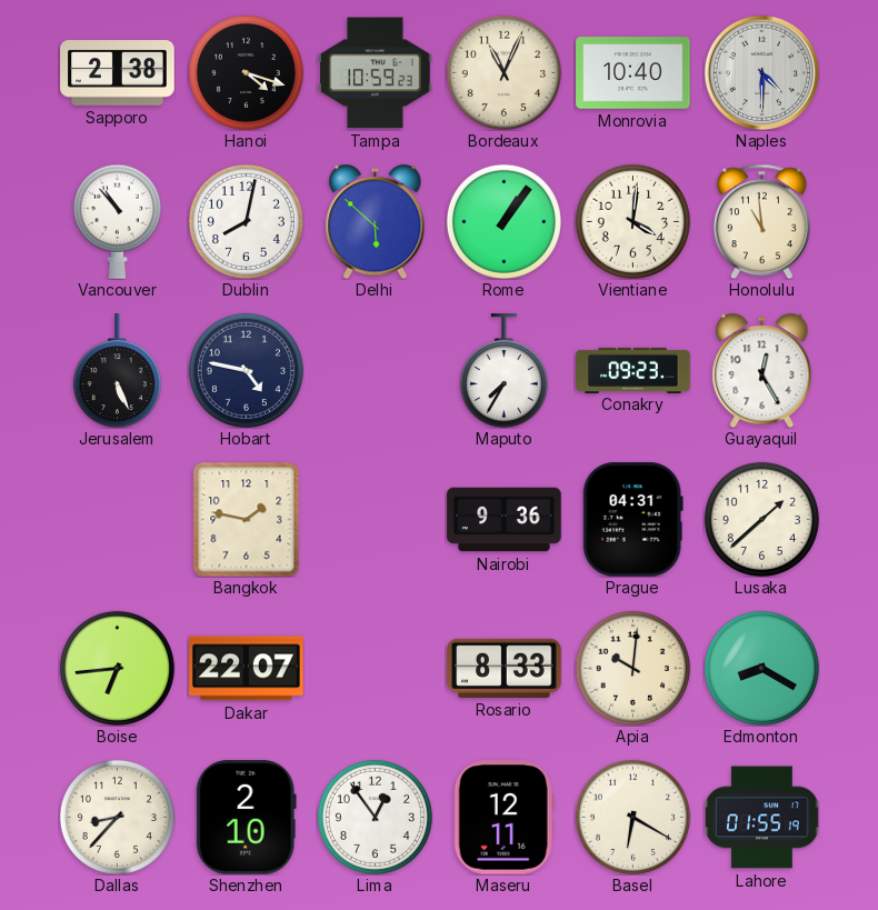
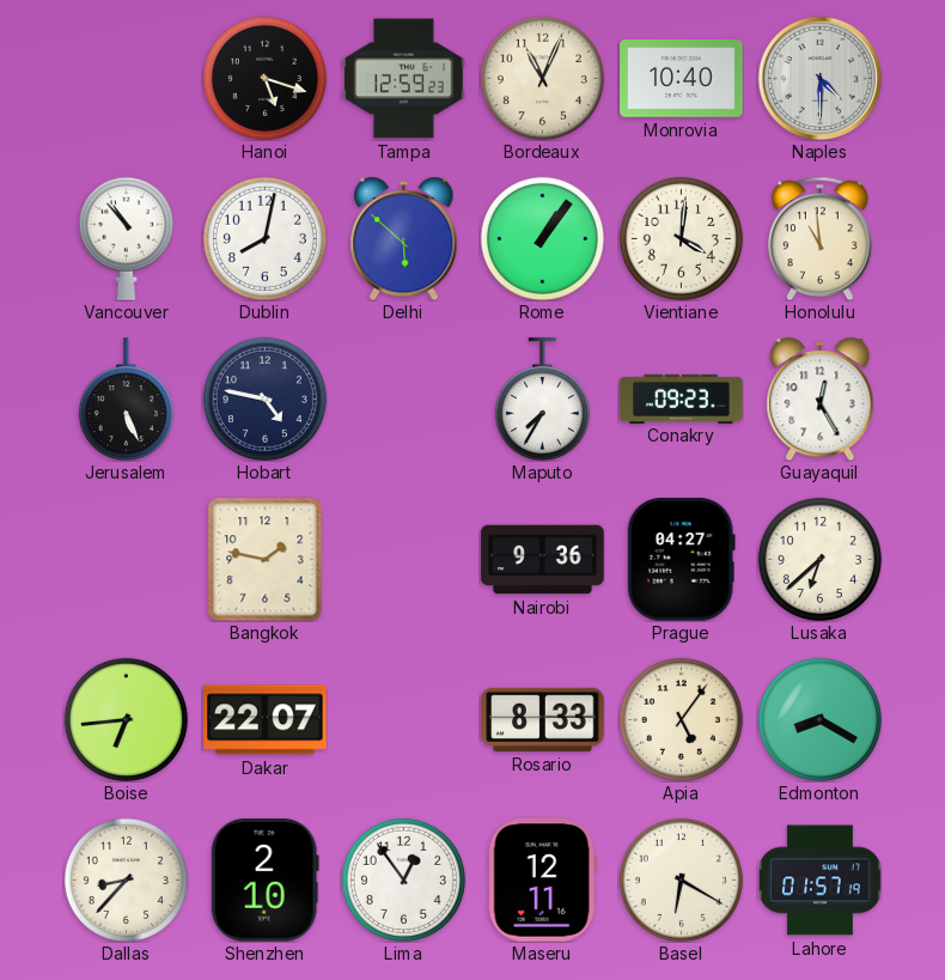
Sapporo: 2:38 -> none (118, 73)
Hanoi: 4:18 -> 5:18 (264, 78)
Tampa: 10:59 -> 12:59 (404, 79)
Prague: 04:31 -> 04:27 (681, 560)
Lusaka: 1:38 -> 6:38 (819, 559)
Apia: 10:01 -> 5:06 (681, 719)
Lahore: 01:55 -> 01:57 (821, 881)
